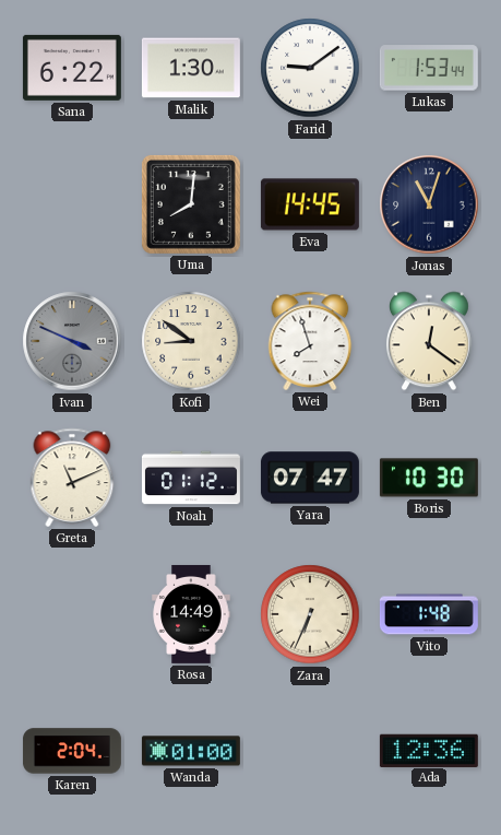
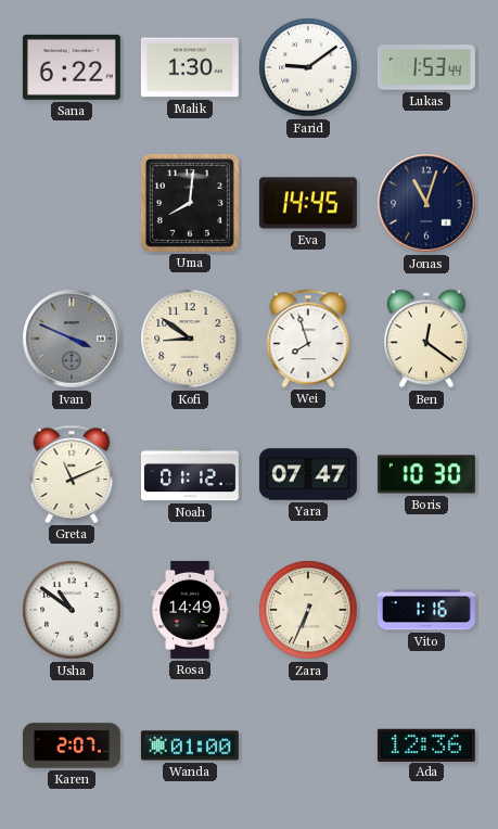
Usha: none -> 10:51 (72, 610)
Vito: 1:48 -> 1:16 (426, 610)
Karen: 2:04 -> 2:07 (72, 745)
